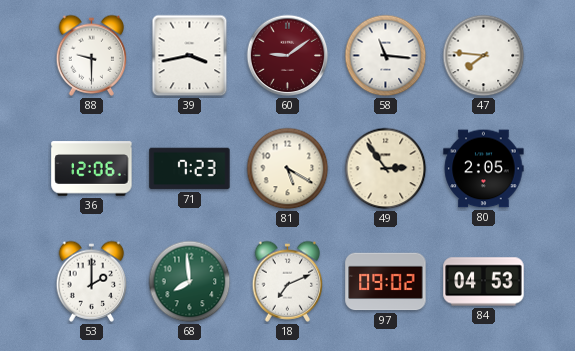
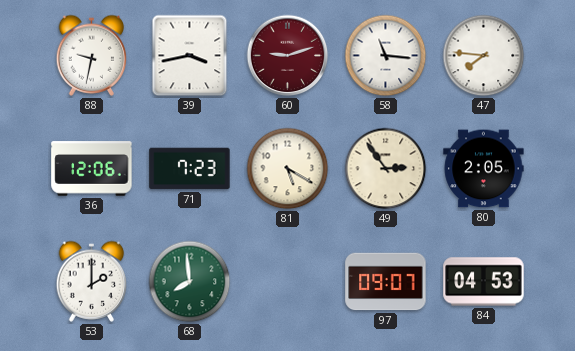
88: 9:30 -> 9:32 (92, 55)
60: 9:09 -> 9:12 (288, 56)
18: 7:11 -> none (288, 281)
97: 09:02 -> 09:07 (386, 282)
